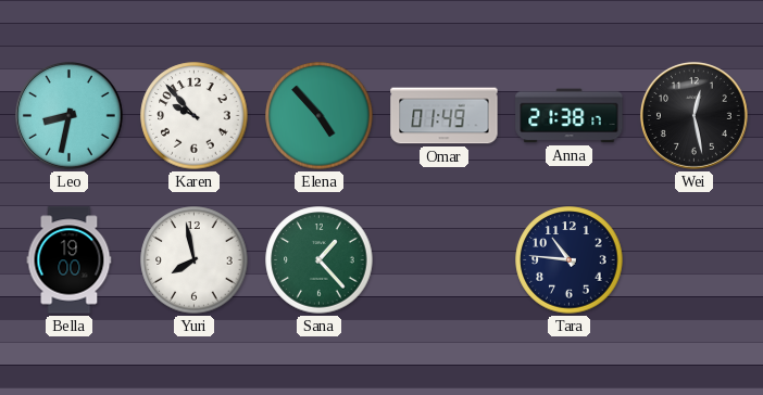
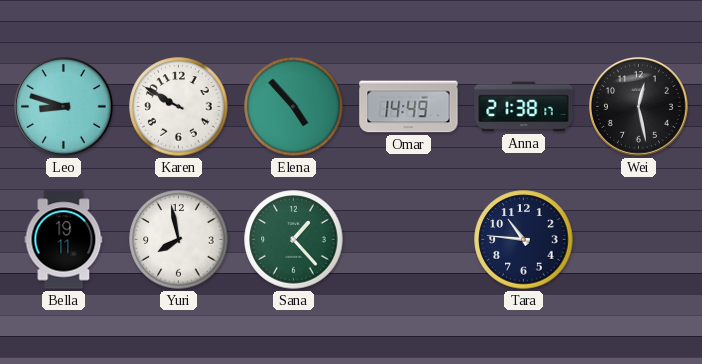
Leo: 8:32 -> 8:48 (64, 107)
Karen: 9:53 -> 9:50 (179, 107)
Omar: 01:49 -> 14:49 (409, 107)
Bella: 19:00 -> 19:11 (64, 240)
